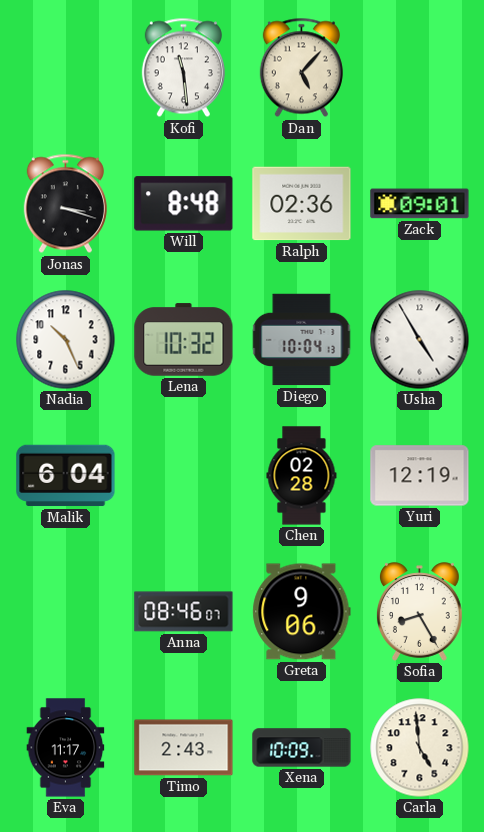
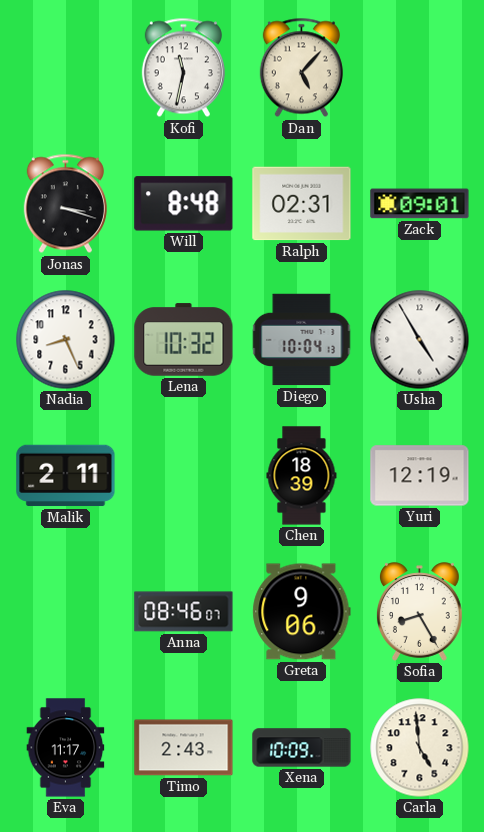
Kofi: 11:29 -> 11:32 (183, 68)
Ralph: 02:36 -> 02:31 (302, 204)
Nadia: 10:26 -> 8:26 (66, 340)
Malik: 6:04 -> 2:11 (66, 476)
Chen: 02:28 -> 18:39 (302, 476)
